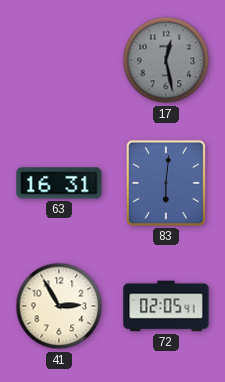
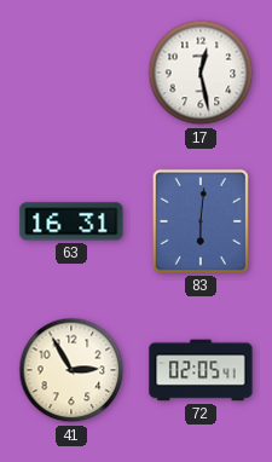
17 dial: grey -> white (201, 73)
